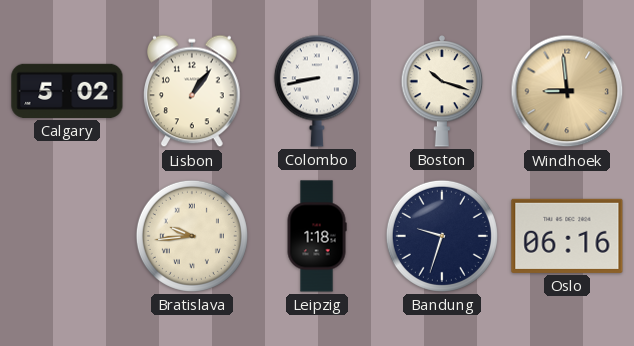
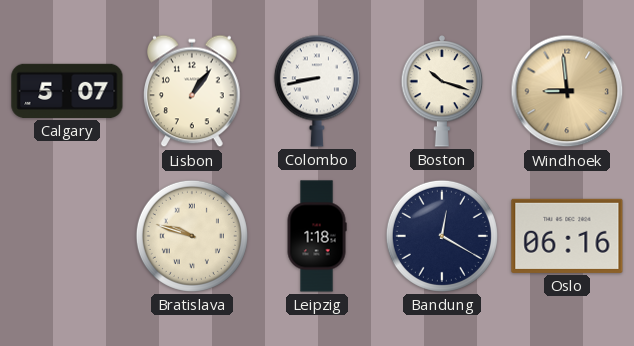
Calgary: 5:02 -> 5:07 (67, 91)
Bratislava: 9:44 -> 9:48 (192, 236)
Bandung: 9:33 -> 12:20 (442, 236)
